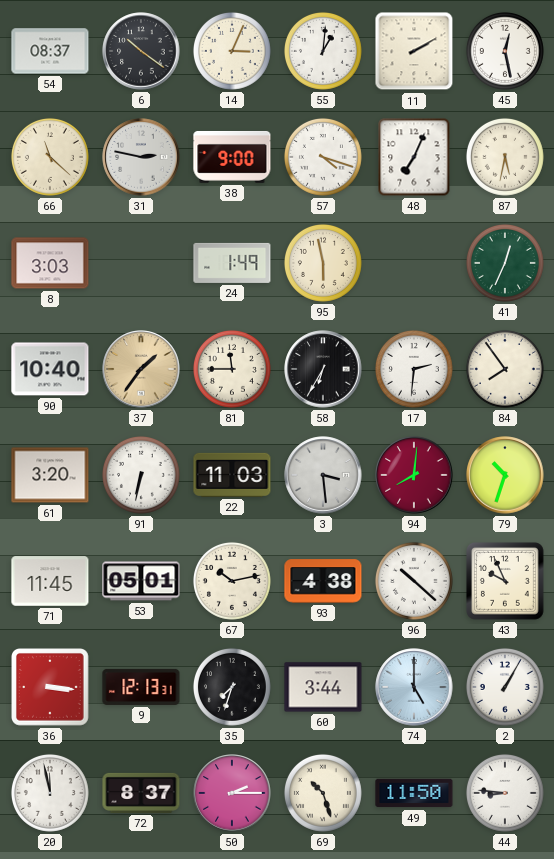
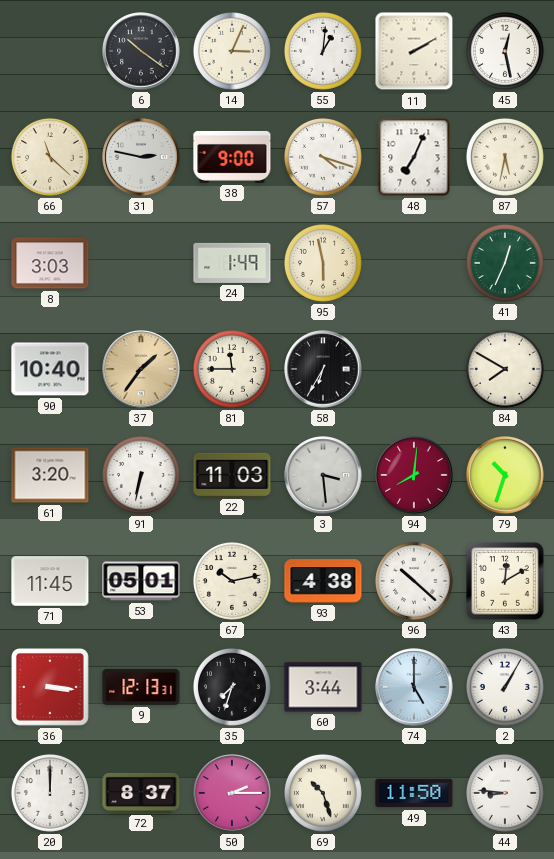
54: 08:37 -> none (50, 51)
17: 2:31 -> none (414, 369)
84: 7:54 -> 7:50 (505, 369)
43: 9:56 -> 12:10 (506, 582)
20: 11:58 -> 12:00 (50, 793)
